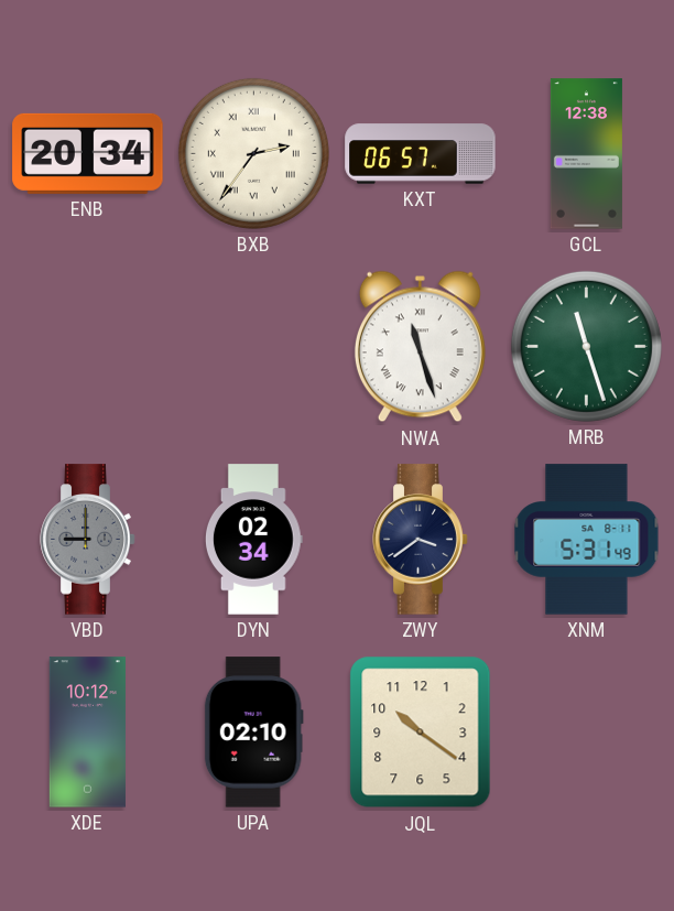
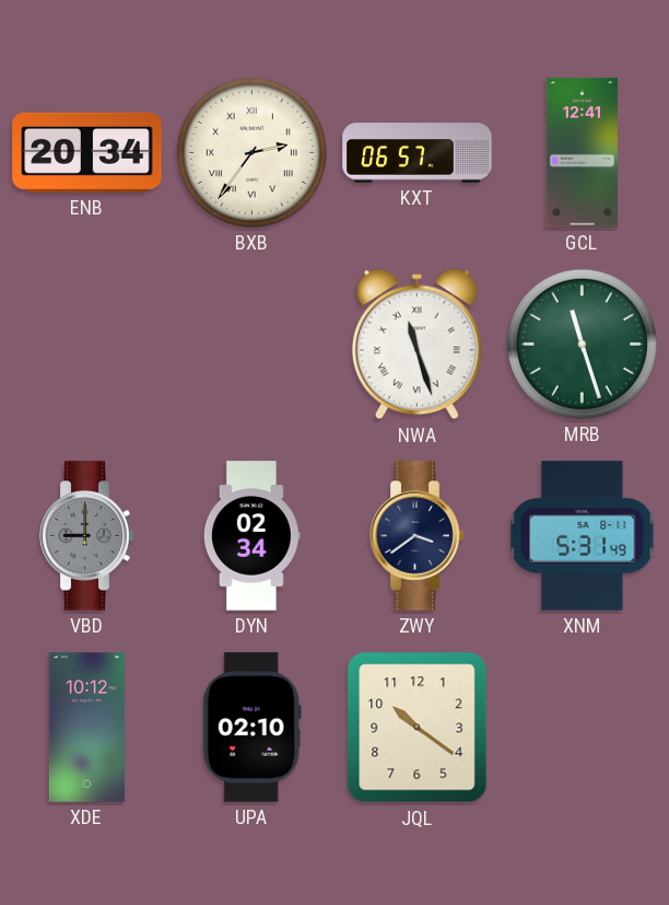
GCL: 12:38 -> 12:41 (582, 153)
